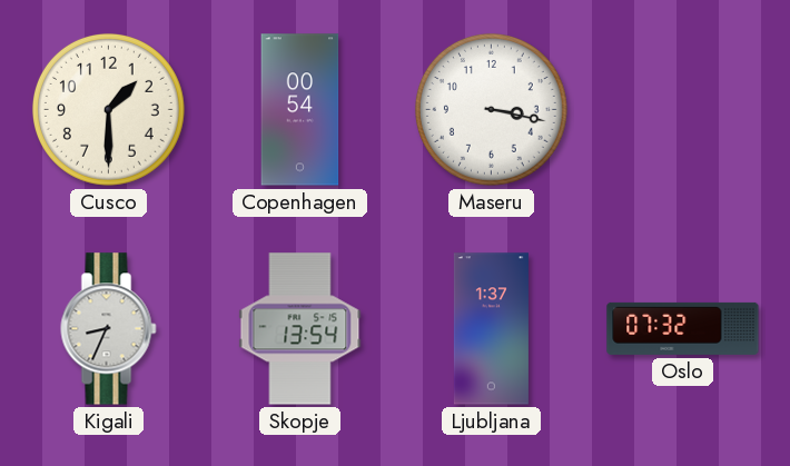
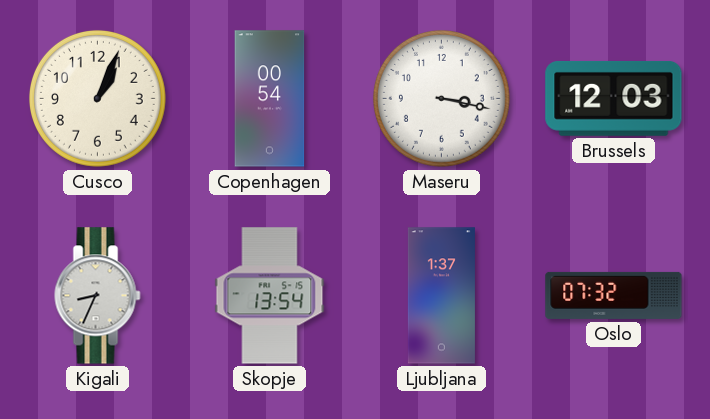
Cusco: 1:30 -> 1:04 (97, 98)
Brussels: none -> 12:03 (614, 98)
